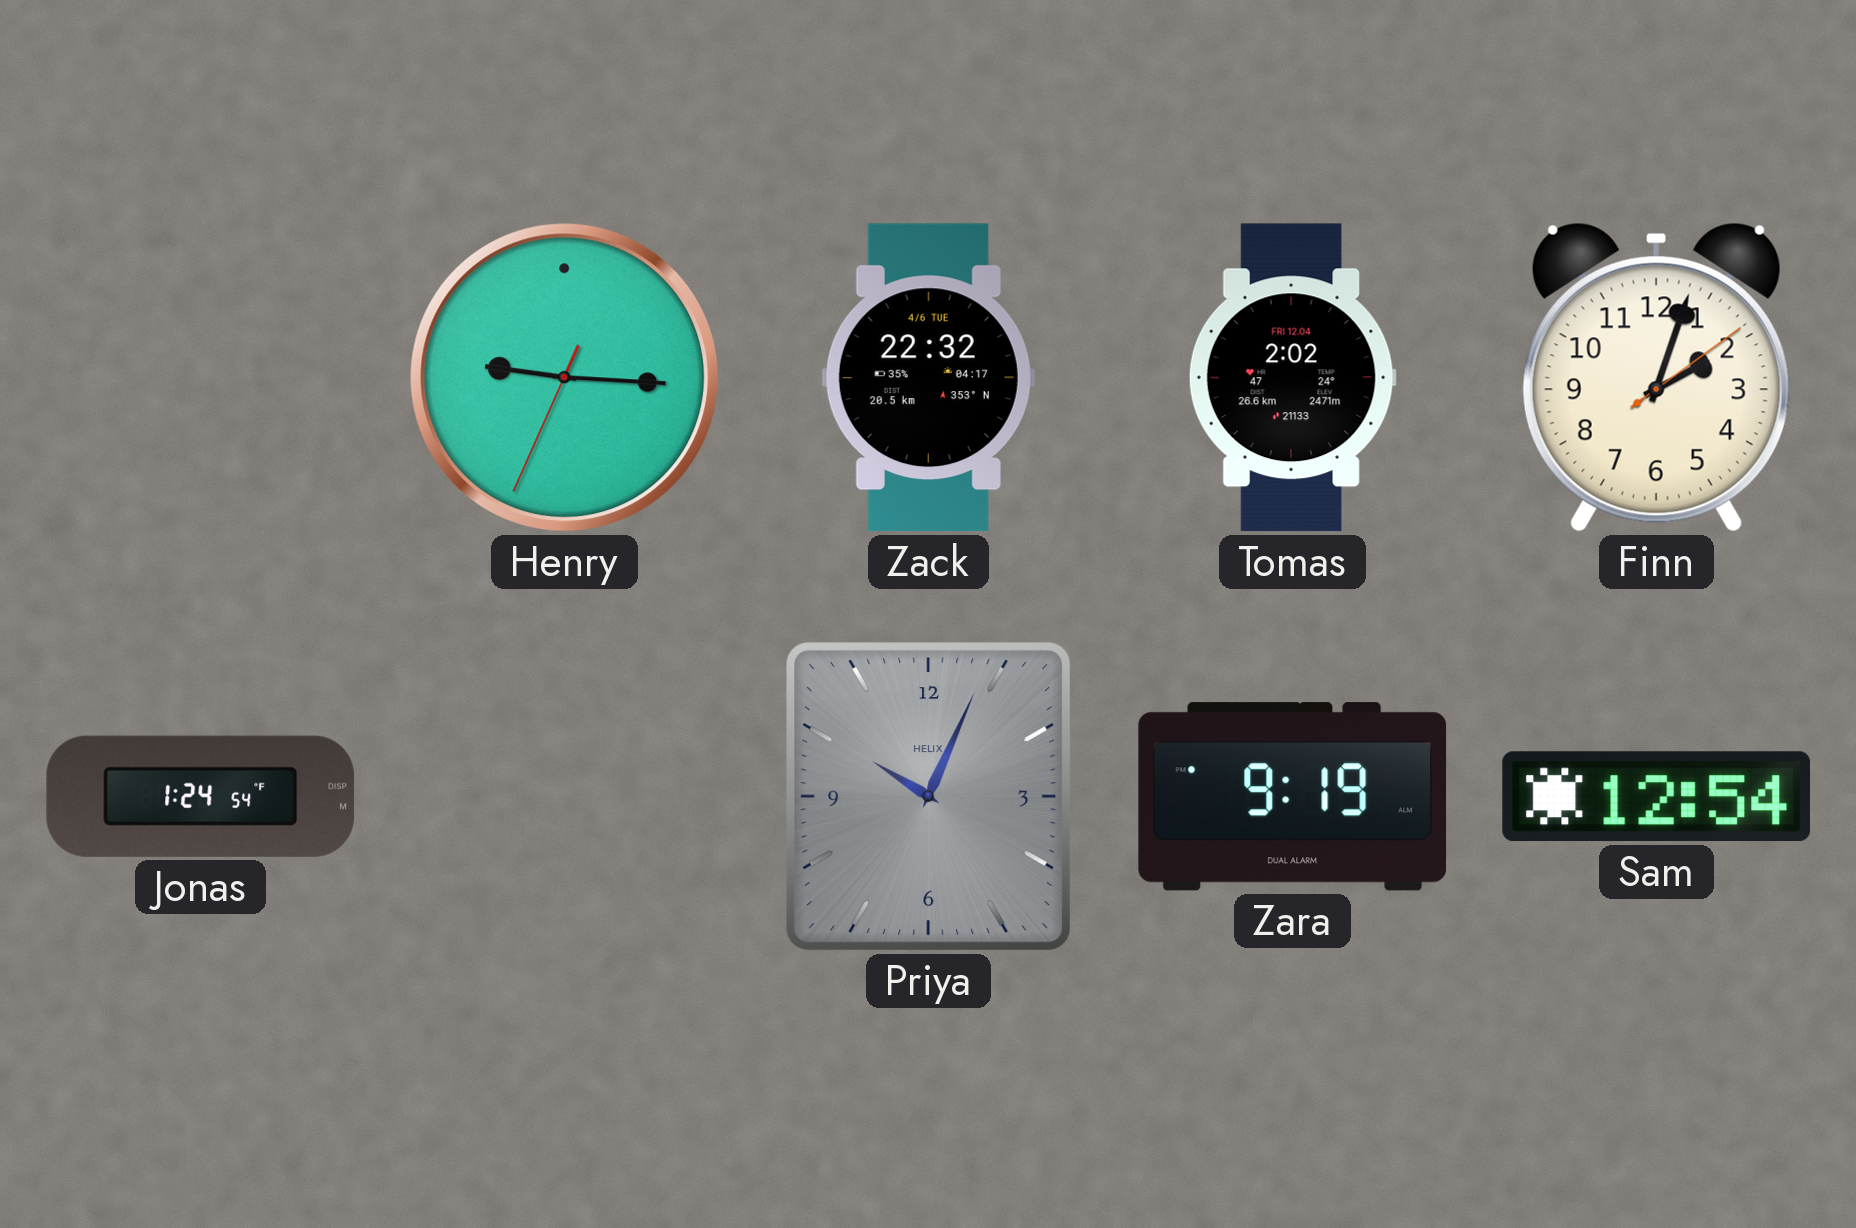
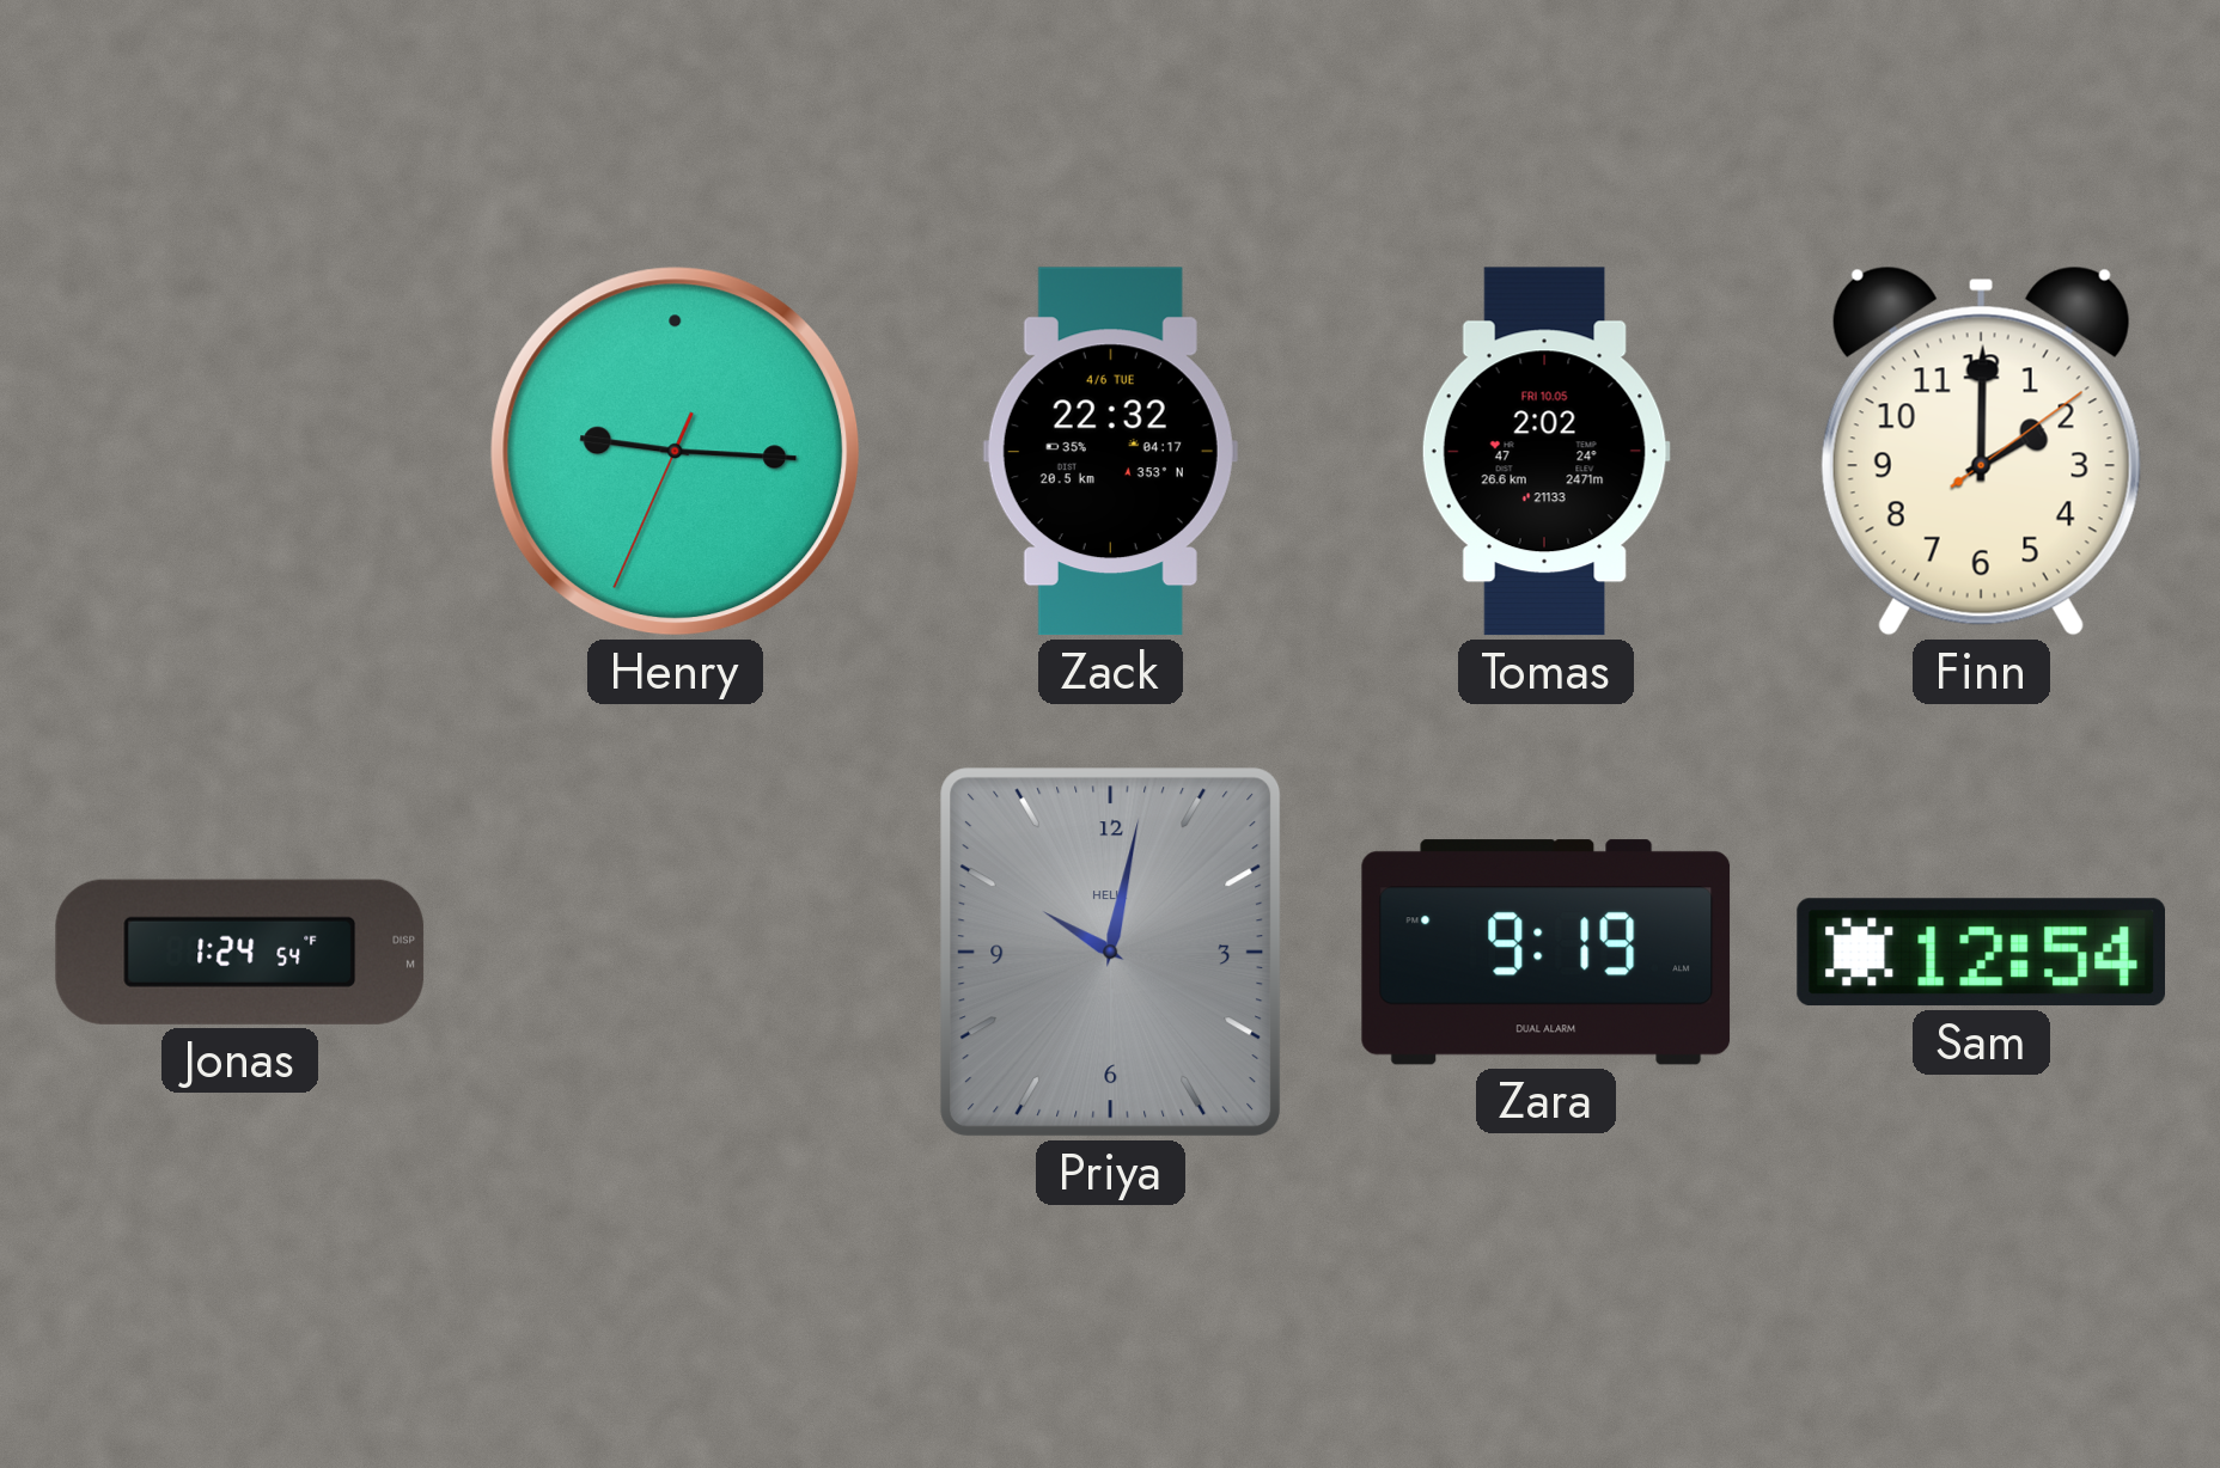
Tomas date: FRI 12.04 -> FRI 10.05 (1545, 452)
Finn: 2:03 -> 2:00 (1981, 451)
Priya: 10:04 -> 10:02 (1111, 953)
